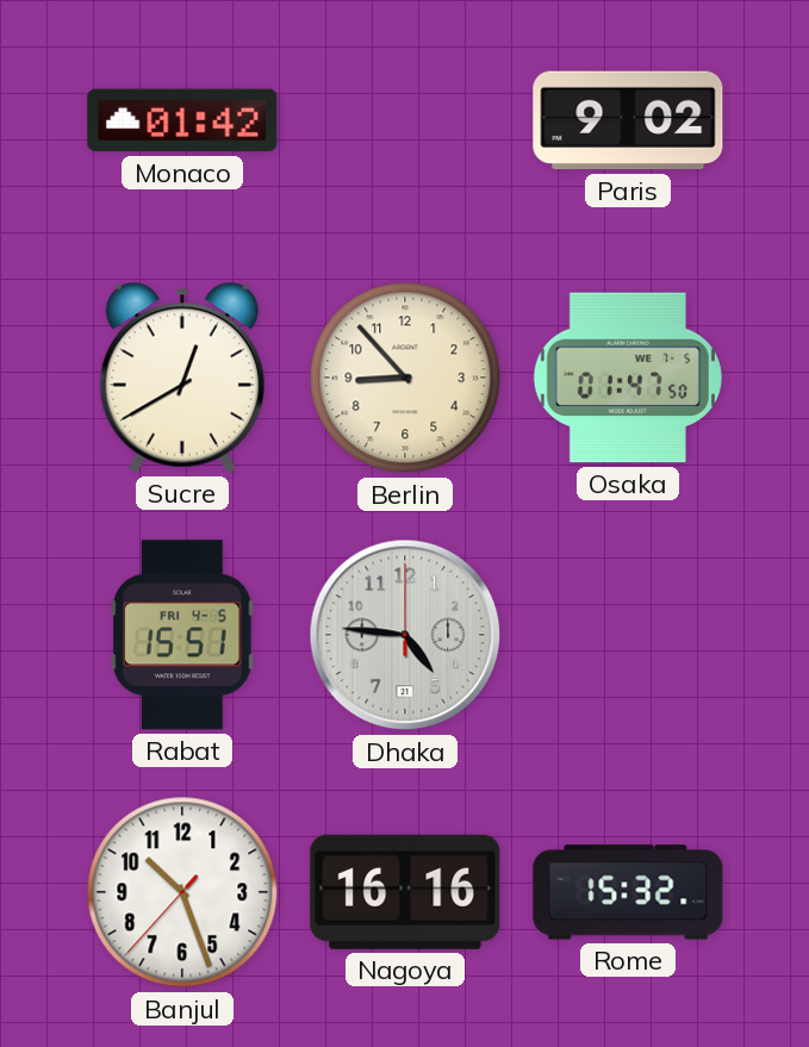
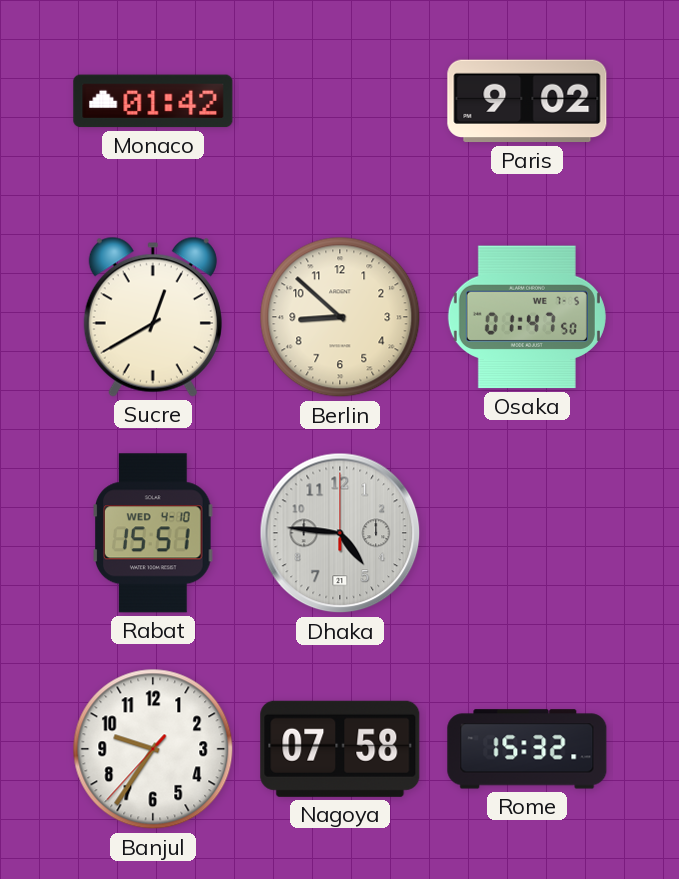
Berlin: 8:53 -> 8:52 (340, 317)
Rabat date: FRI 4-5 -> WED 4-10 (153, 533)
Banjul: 10:26 -> 9:35 (153, 749)
Nagoya: 16:16 -> 07:58 (340, 749)
